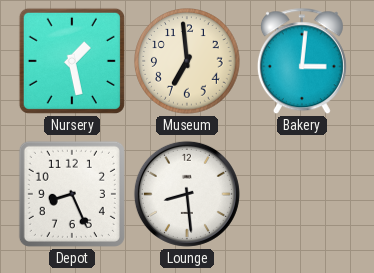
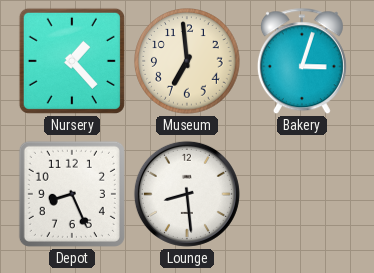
Nursery: 1:28 -> 1:23 (72, 61)
Bakery: 3:01 -> 3:03 (302, 62)
